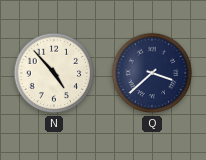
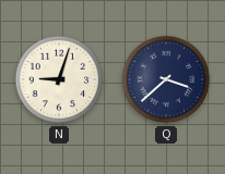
N: 4:53 -> 9:03 (59, 79)
